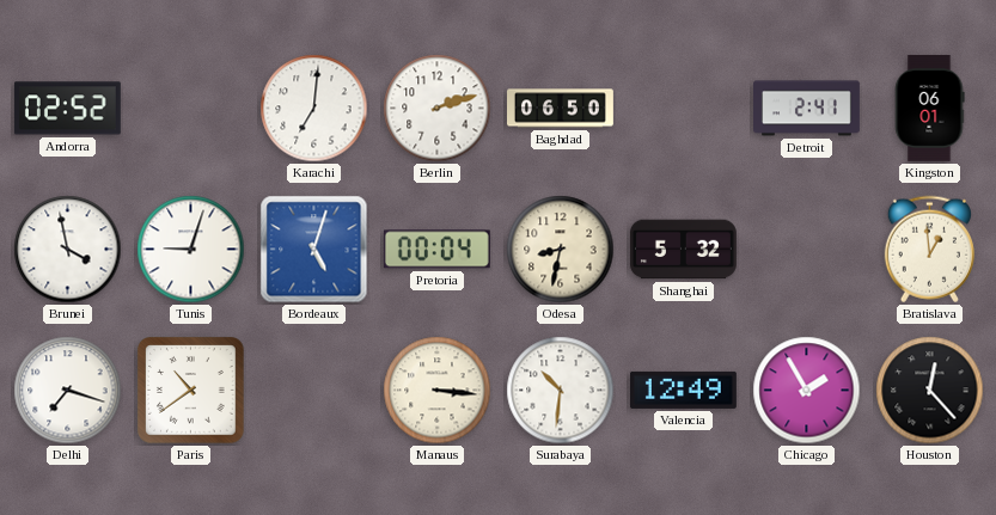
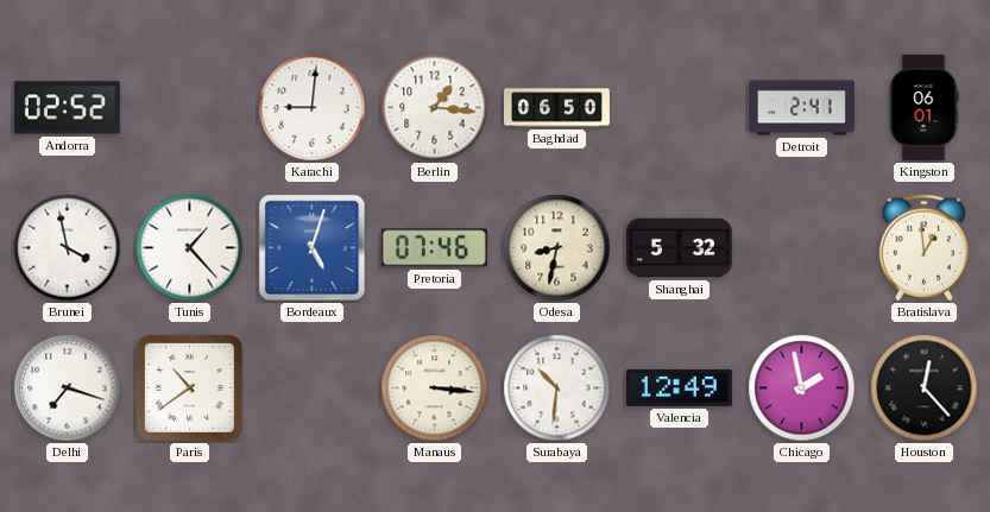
Karachi: 7:01 -> 9:01 (313, 108)
Berlin: 2:12 -> 1:16 (435, 108)
Tunis: 9:03 -> 1:23 (190, 248)
Pretoria: 00:04 -> 07:46 (434, 248)
Chicago: 1:55 -> 1:58 (802, 388)
